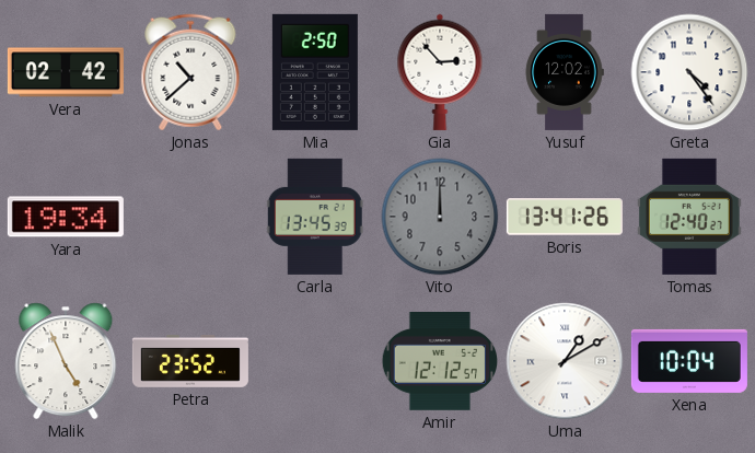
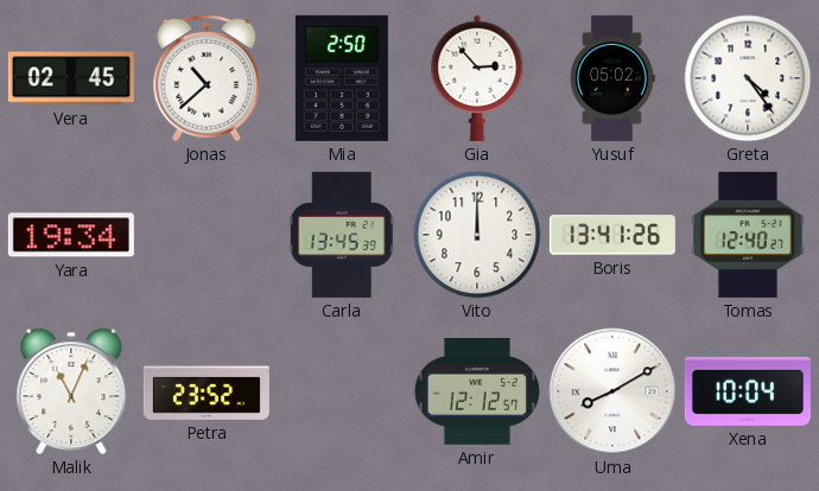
Vera: 02:42 -> 02:45 (71, 78)
Yusuf: 12:02 -> 05:02 (612, 78)
Vito dial: grey -> white (477, 235)
Malik: 4:56 -> 11:04 (71, 391)
Uma: 1:10 -> 8:10 (612, 391)
